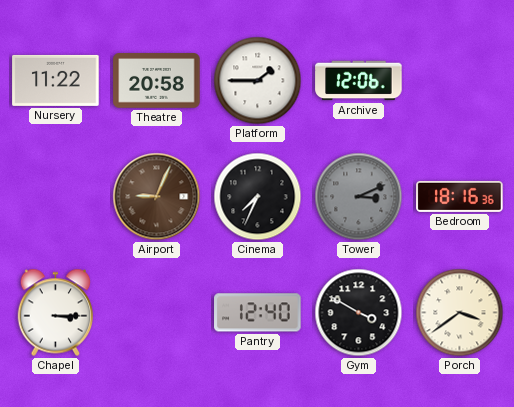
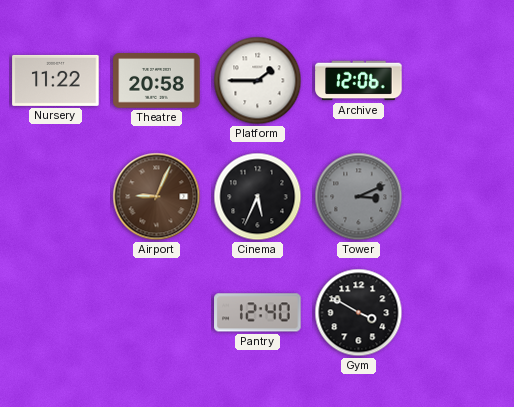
Cinema: 7:34 -> 5:34 (258, 197)
Bedroom: 18:16 -> none (460, 196)
Chapel: 3:15 -> none (56, 313)
Porch: 3:39 -> none (460, 313)
